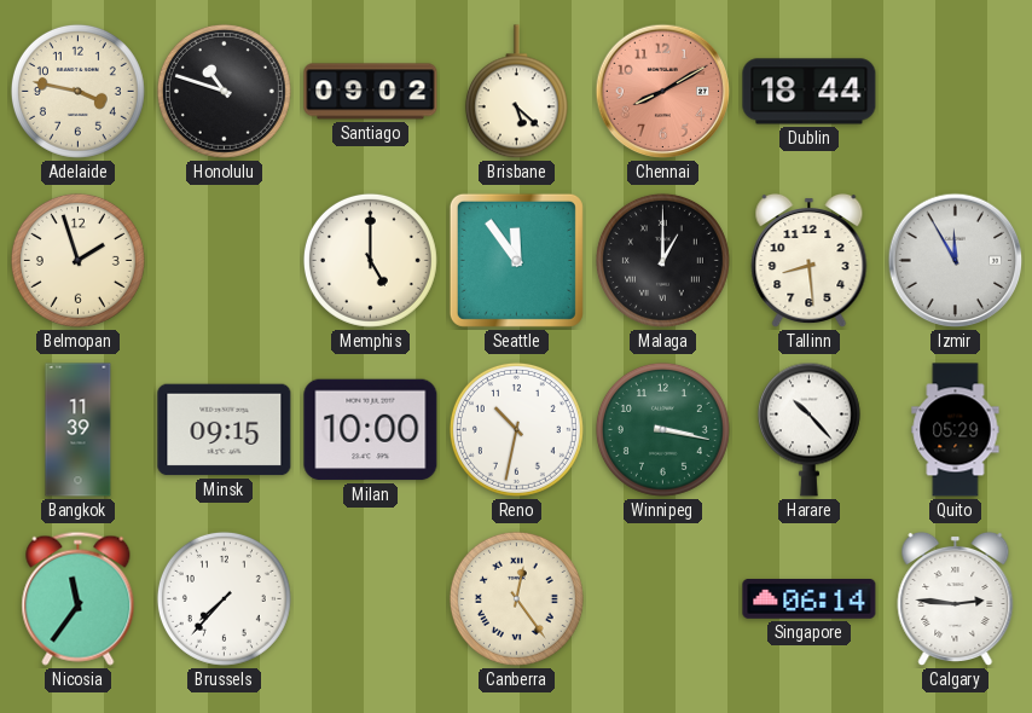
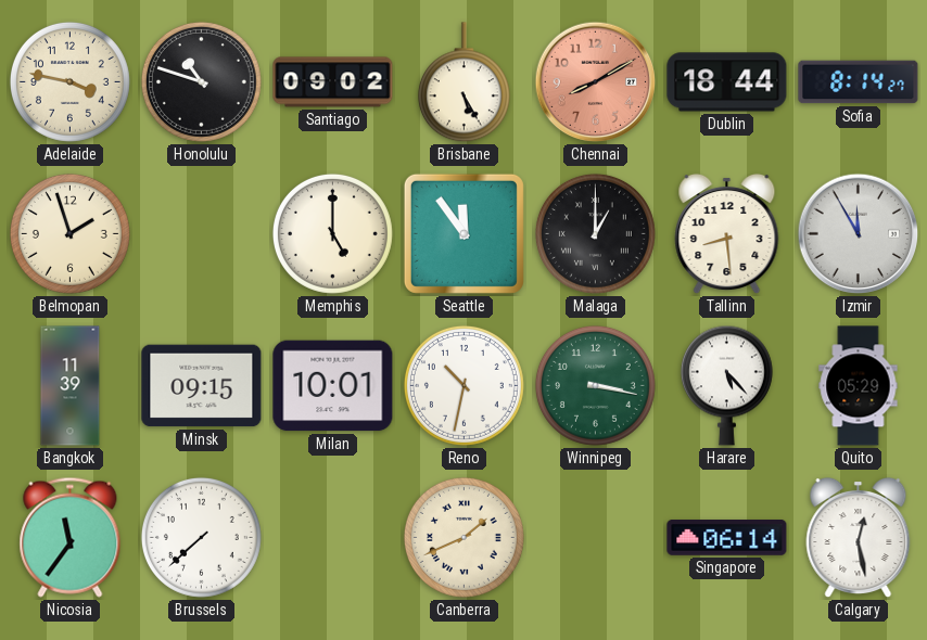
Brisbane: 5:22 -> 5:25 (463, 82)
Sofia: none -> 8:14 (859, 82)
Milan: 10:00 -> 10:01 (333, 386)
Harare: 10:23 -> 5:23 (726, 385)
Brussels: 7:37 -> 7:38 (201, 537)
Canberra: 12:24 -> 1:41 (463, 537)
Calgary: 2:46 -> 12:28 (859, 538)
